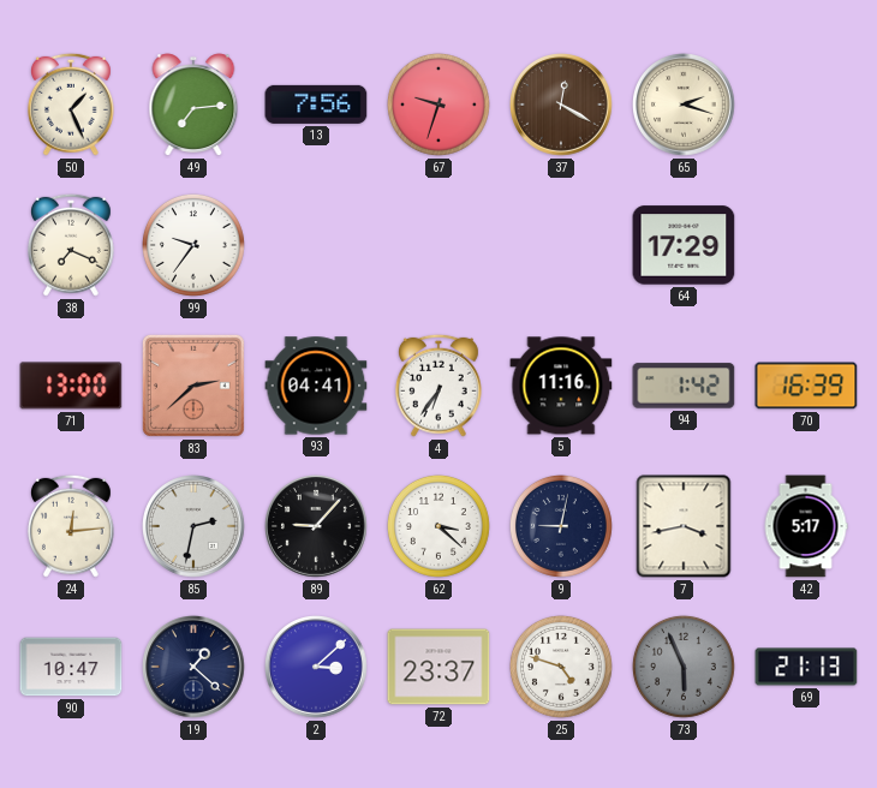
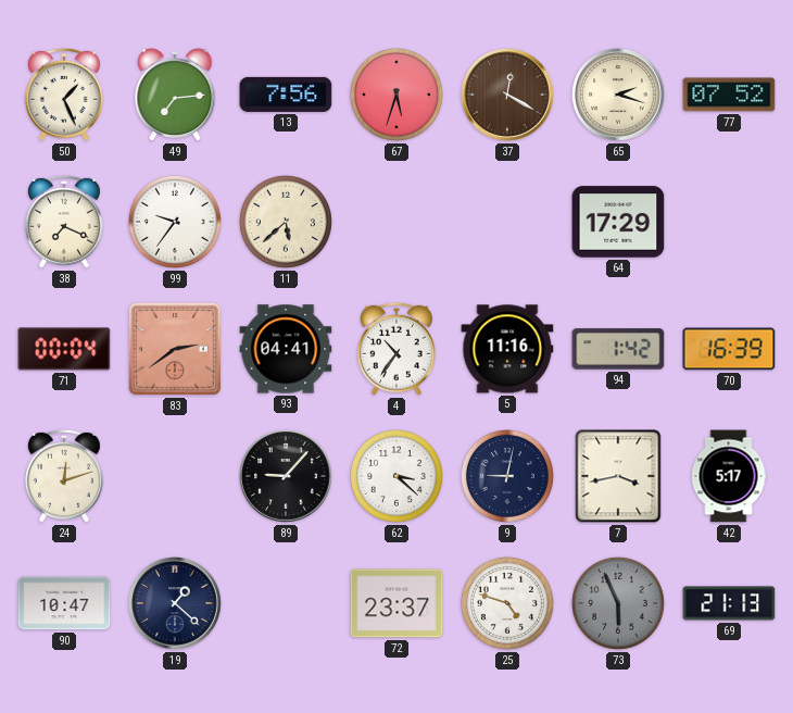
67: 9:33 -> 5:33 (396, 95)
77: none -> 07:52 (729, 95)
11: none -> 5:38 (286, 222)
71: 13:00 -> 00:04 (64, 349)
83: 2:38 -> 2:39 (175, 349)
4: 6:36 -> 10:36 (396, 349)
24: 12:14 -> 12:12 (64, 476)
85: 2:32 -> none (195, 527)
2: 3:08 -> none (317, 668)
